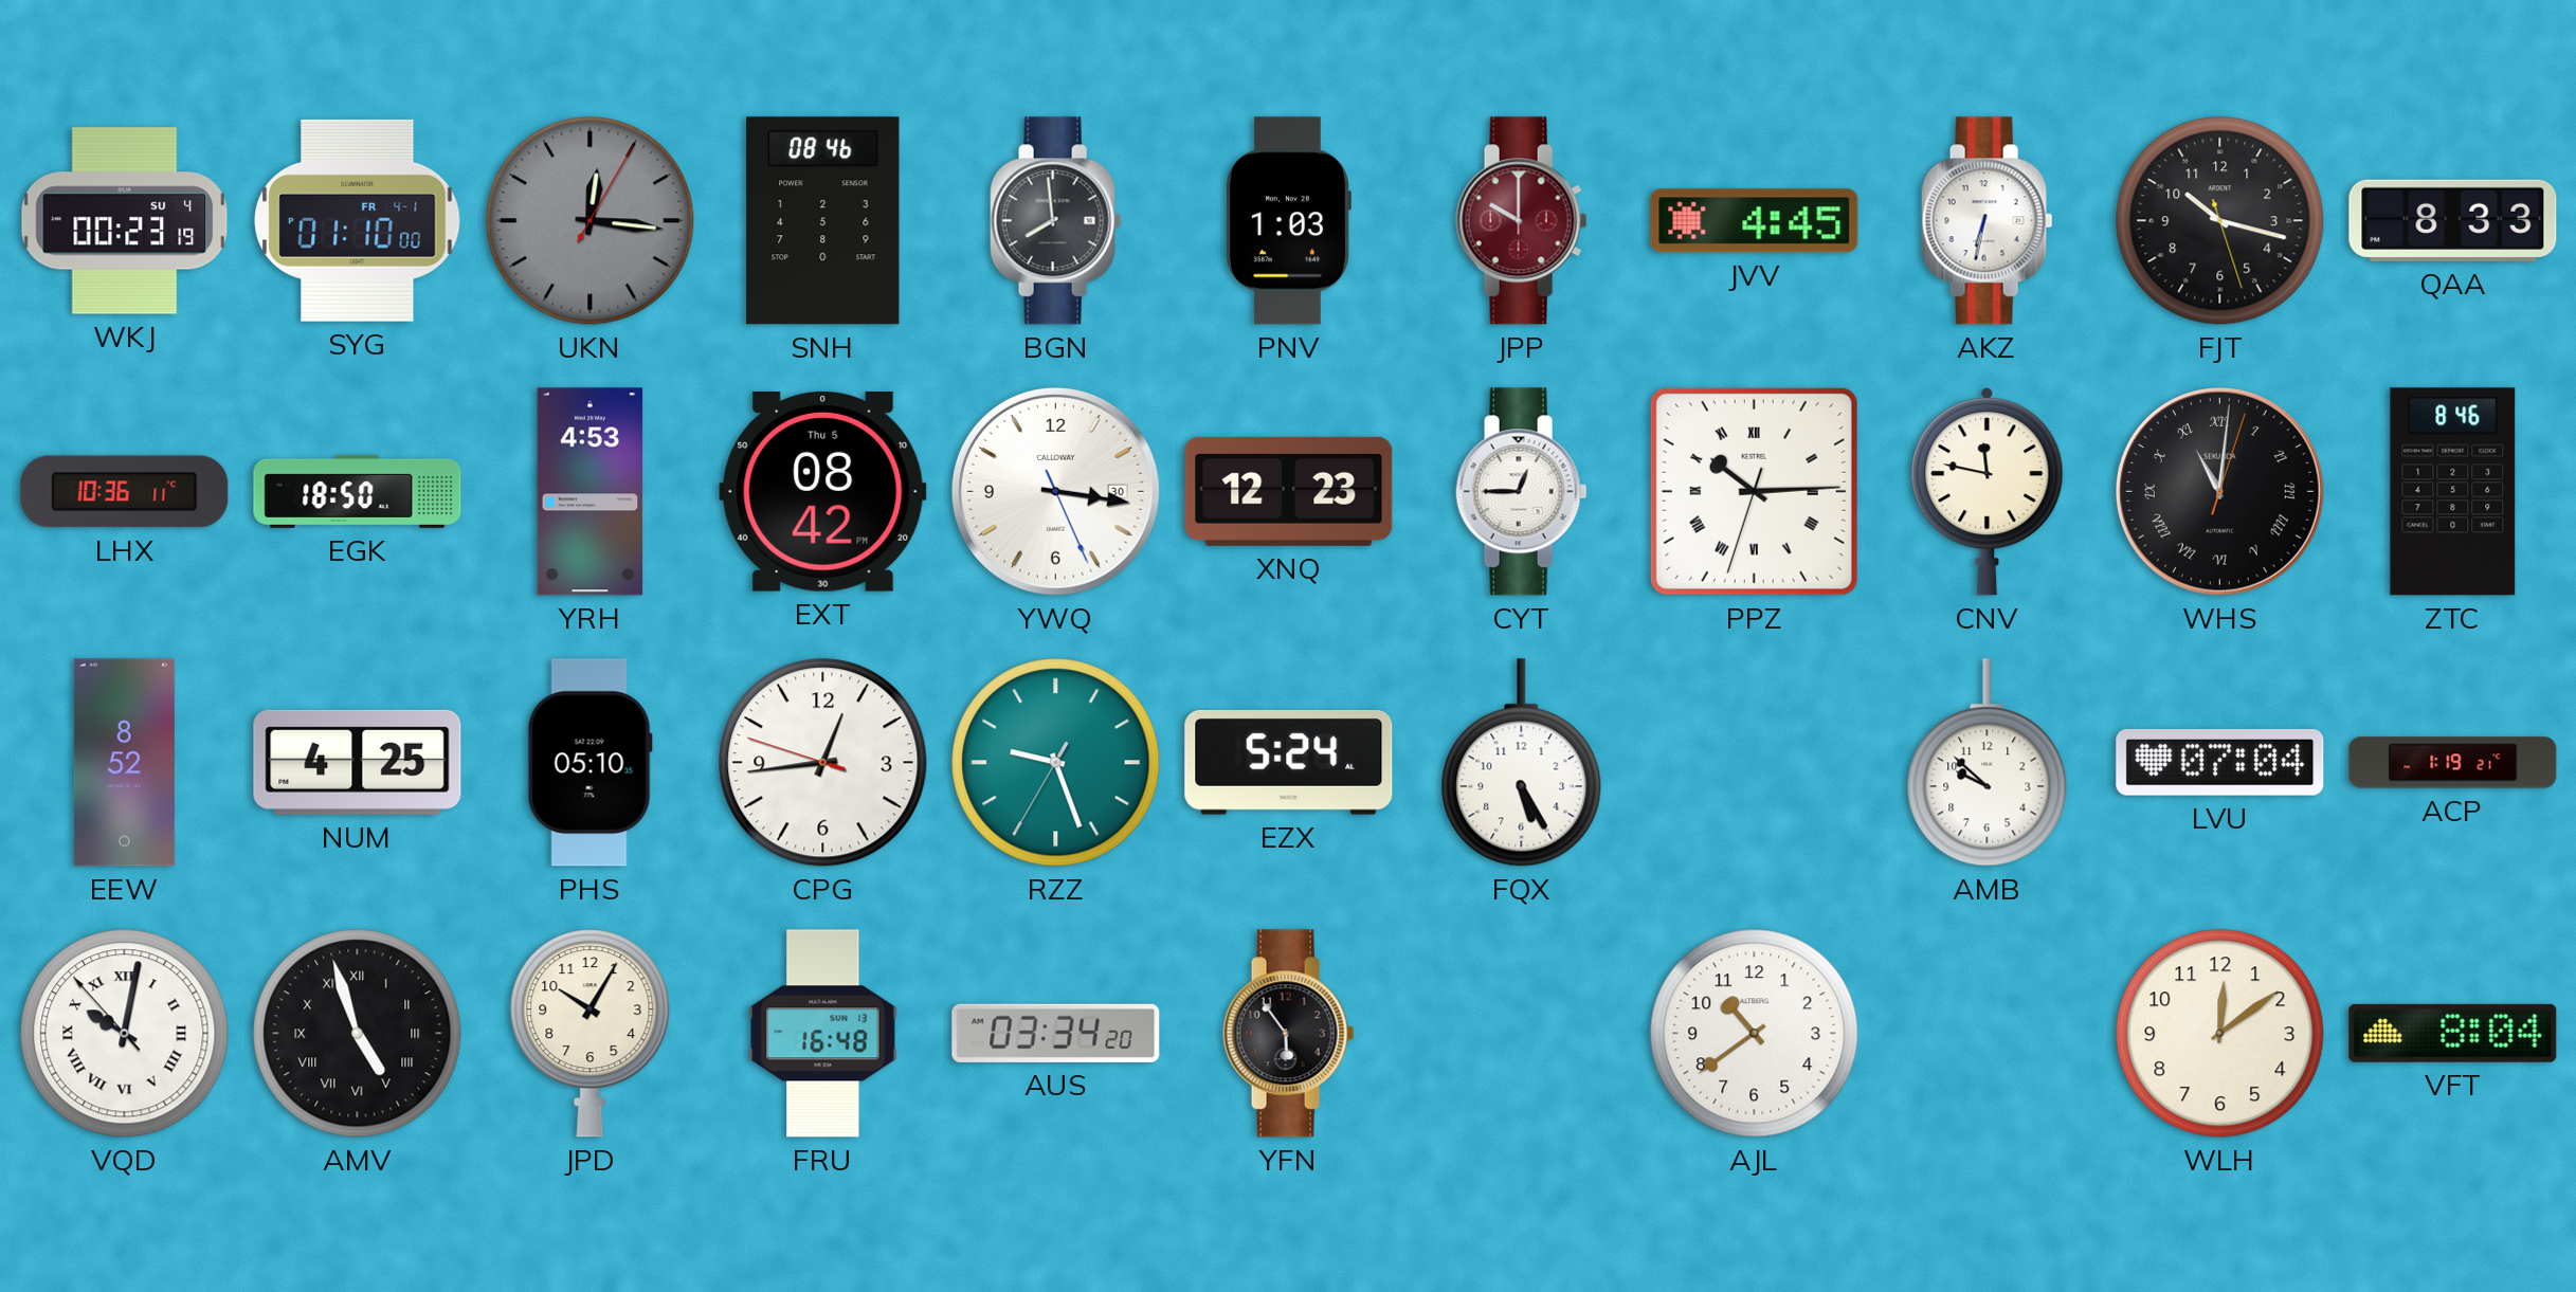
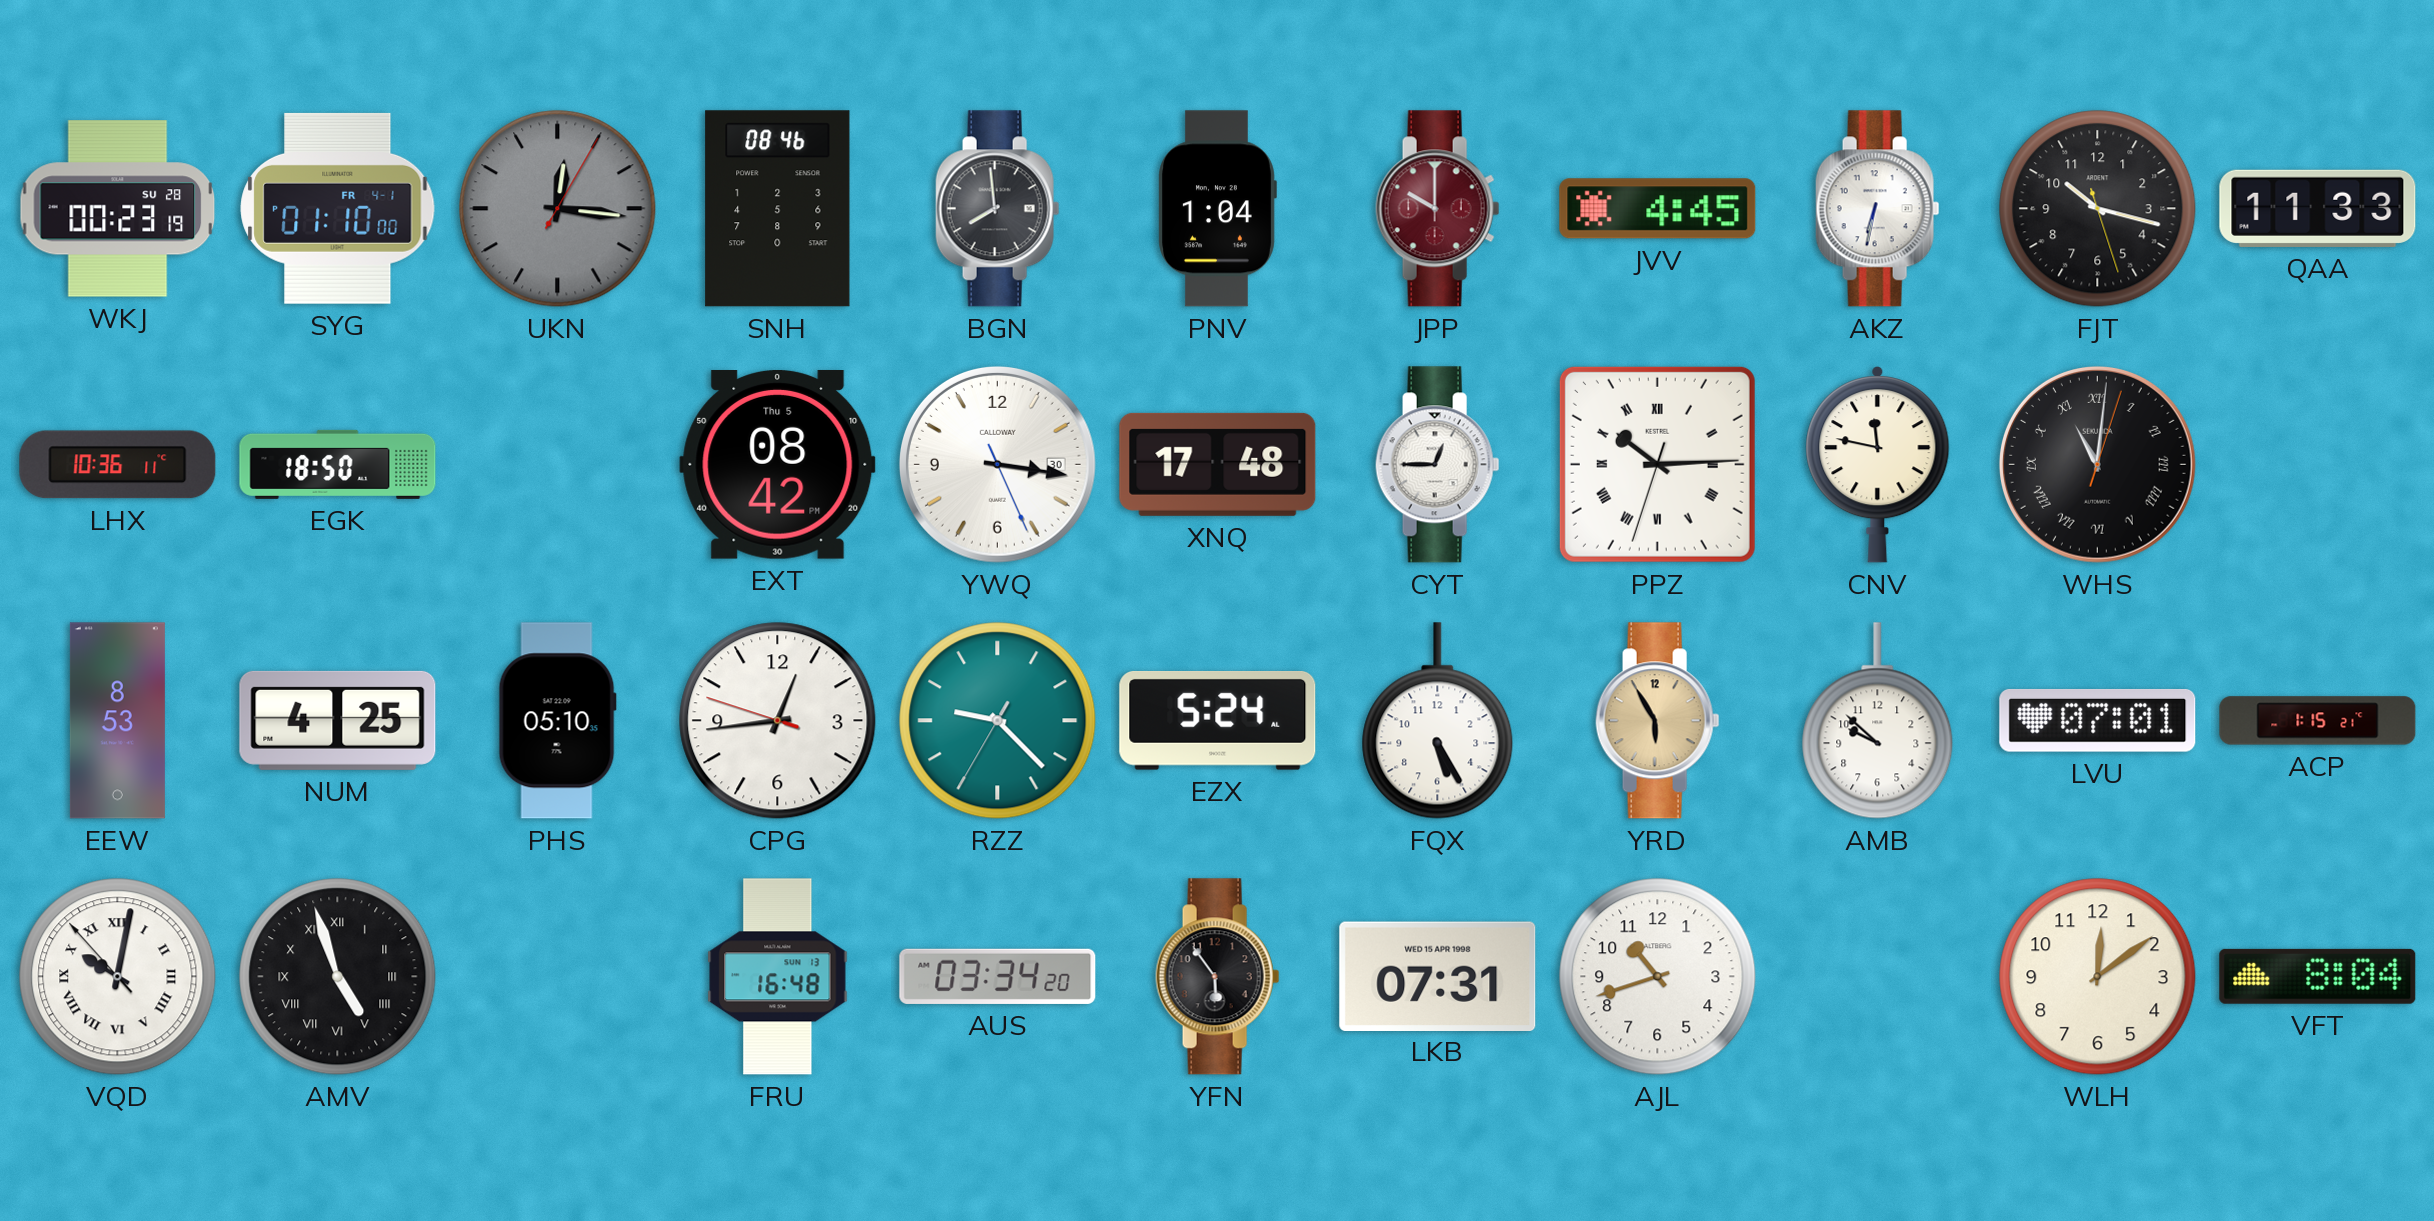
WKJ date: SU 4 -> SU 28 (118, 209)
PNV: 1:03 -> 1:04 (1217, 209)
QAA: 8:33 -> 11:33 (2318, 208)
YRH: 4:53 -> none (591, 492)
XNQ: 12:23 -> 17:48 (1218, 464)
ZTC: 8:46 -> none (2453, 492)
EEW: 8:52 -> 8:53 (117, 721)
RZZ: 9:26 -> 9:22 (998, 721)
YRD: none -> 5:55 (1658, 721)
LVU: 07:04 -> 07:01 (2098, 720)
ACP: 1:19 -> 1:15 (2318, 721)
JPD: 10:05 -> none (591, 1034)
LKB: none -> 07:31 (1438, 976)
AJL: 10:39 -> 10:42 (1658, 977)
